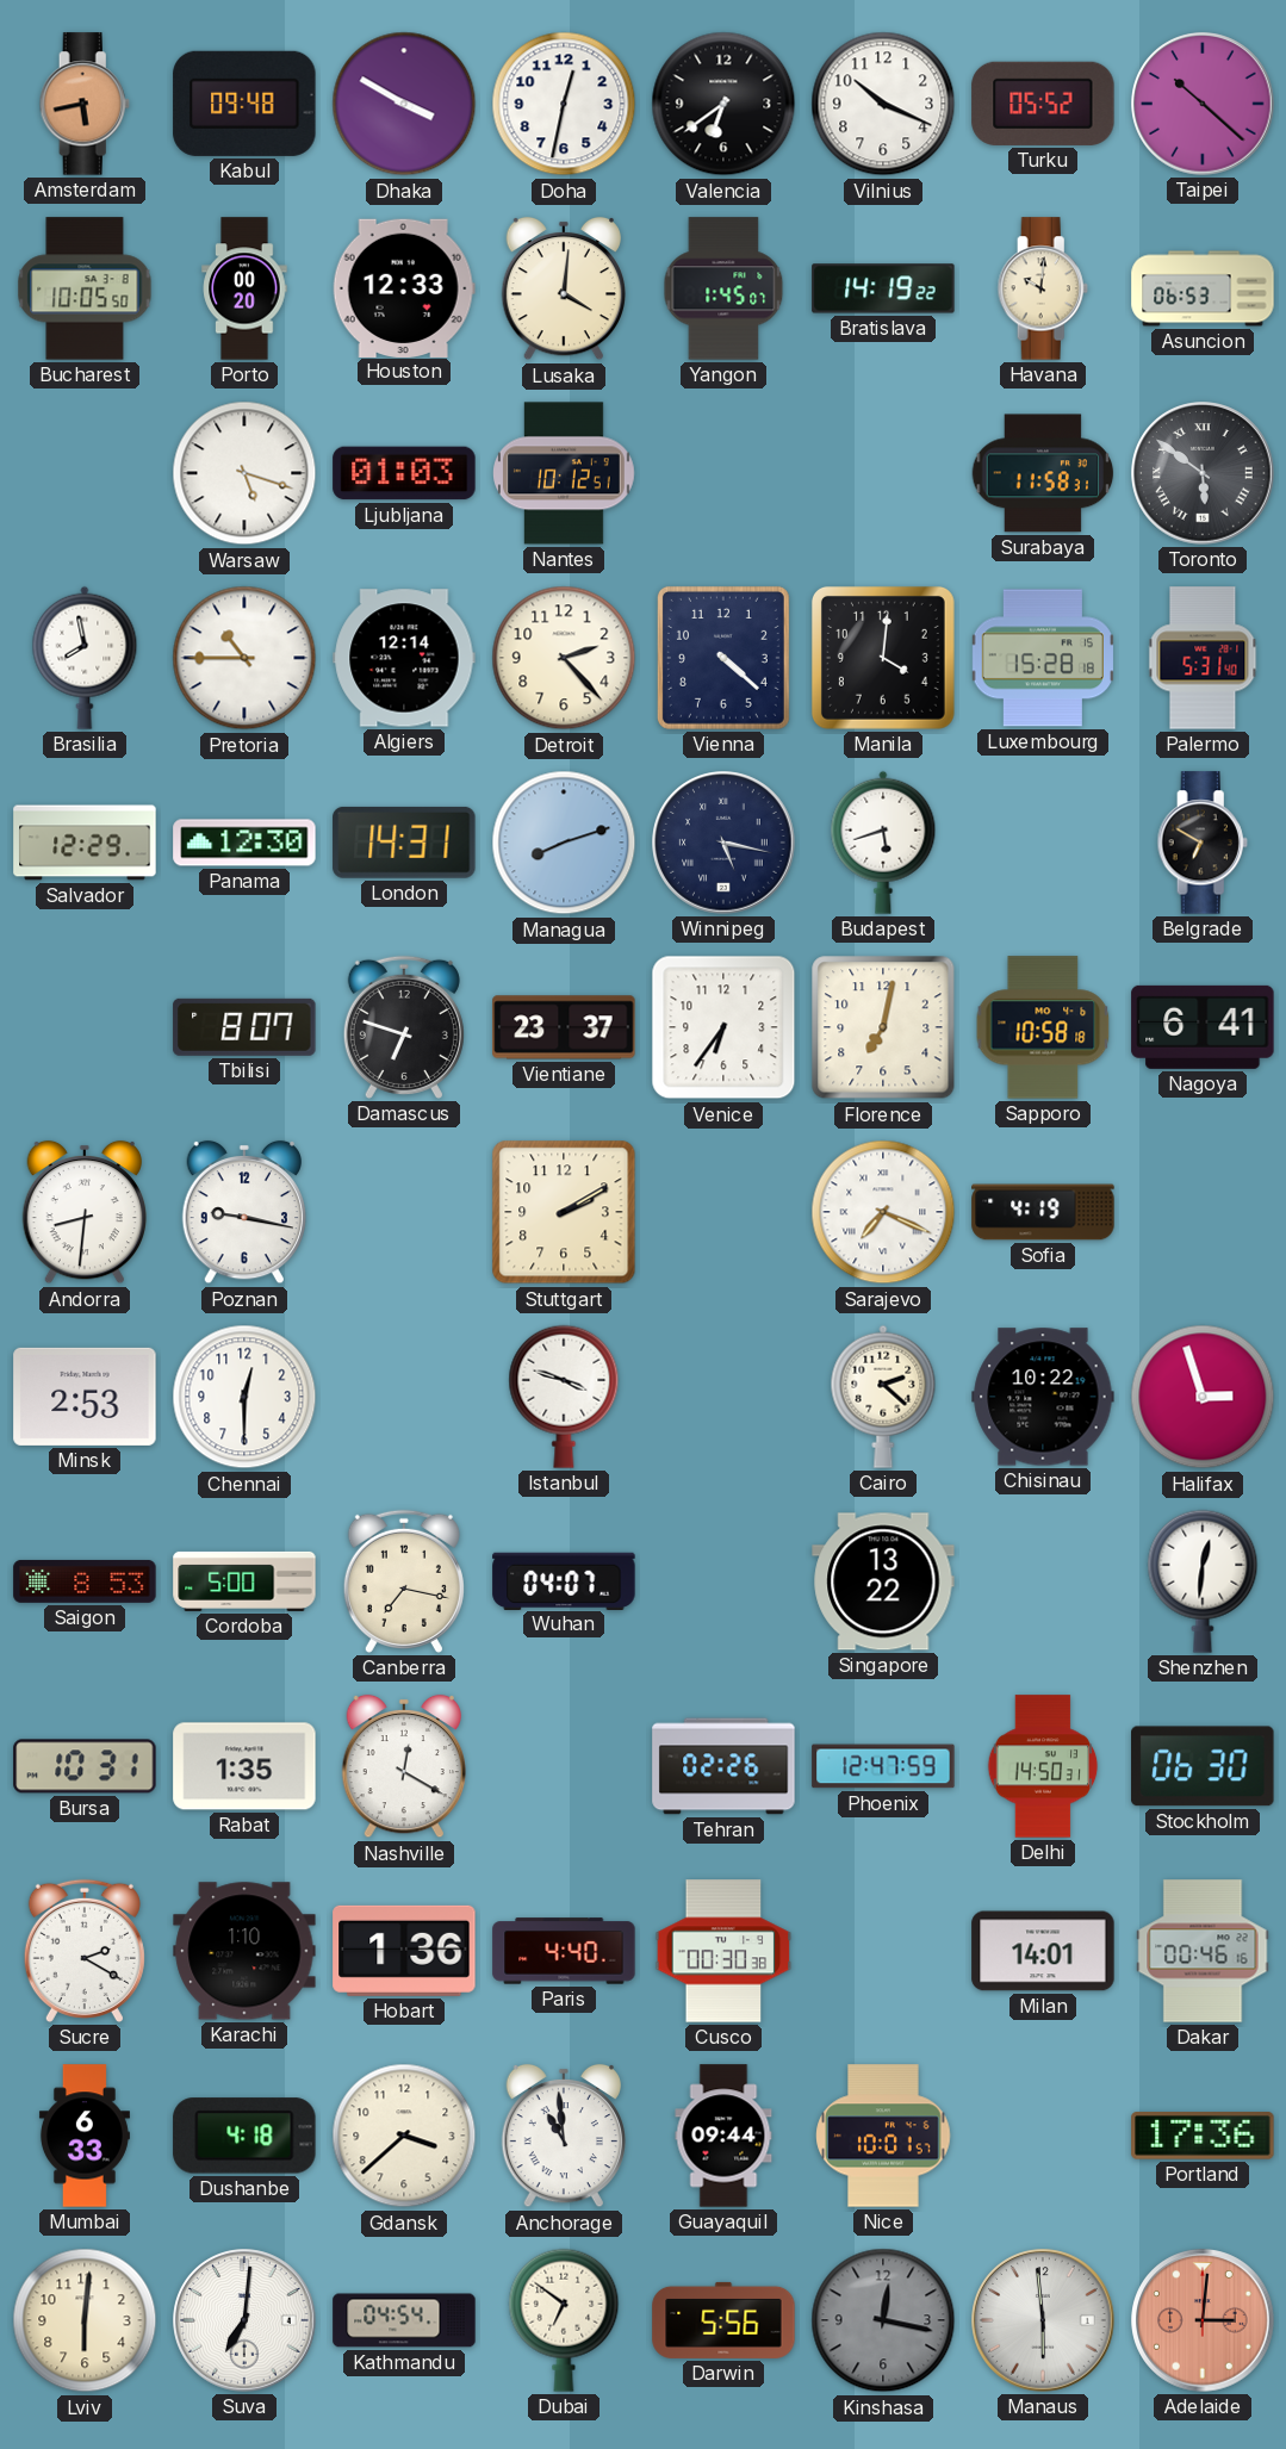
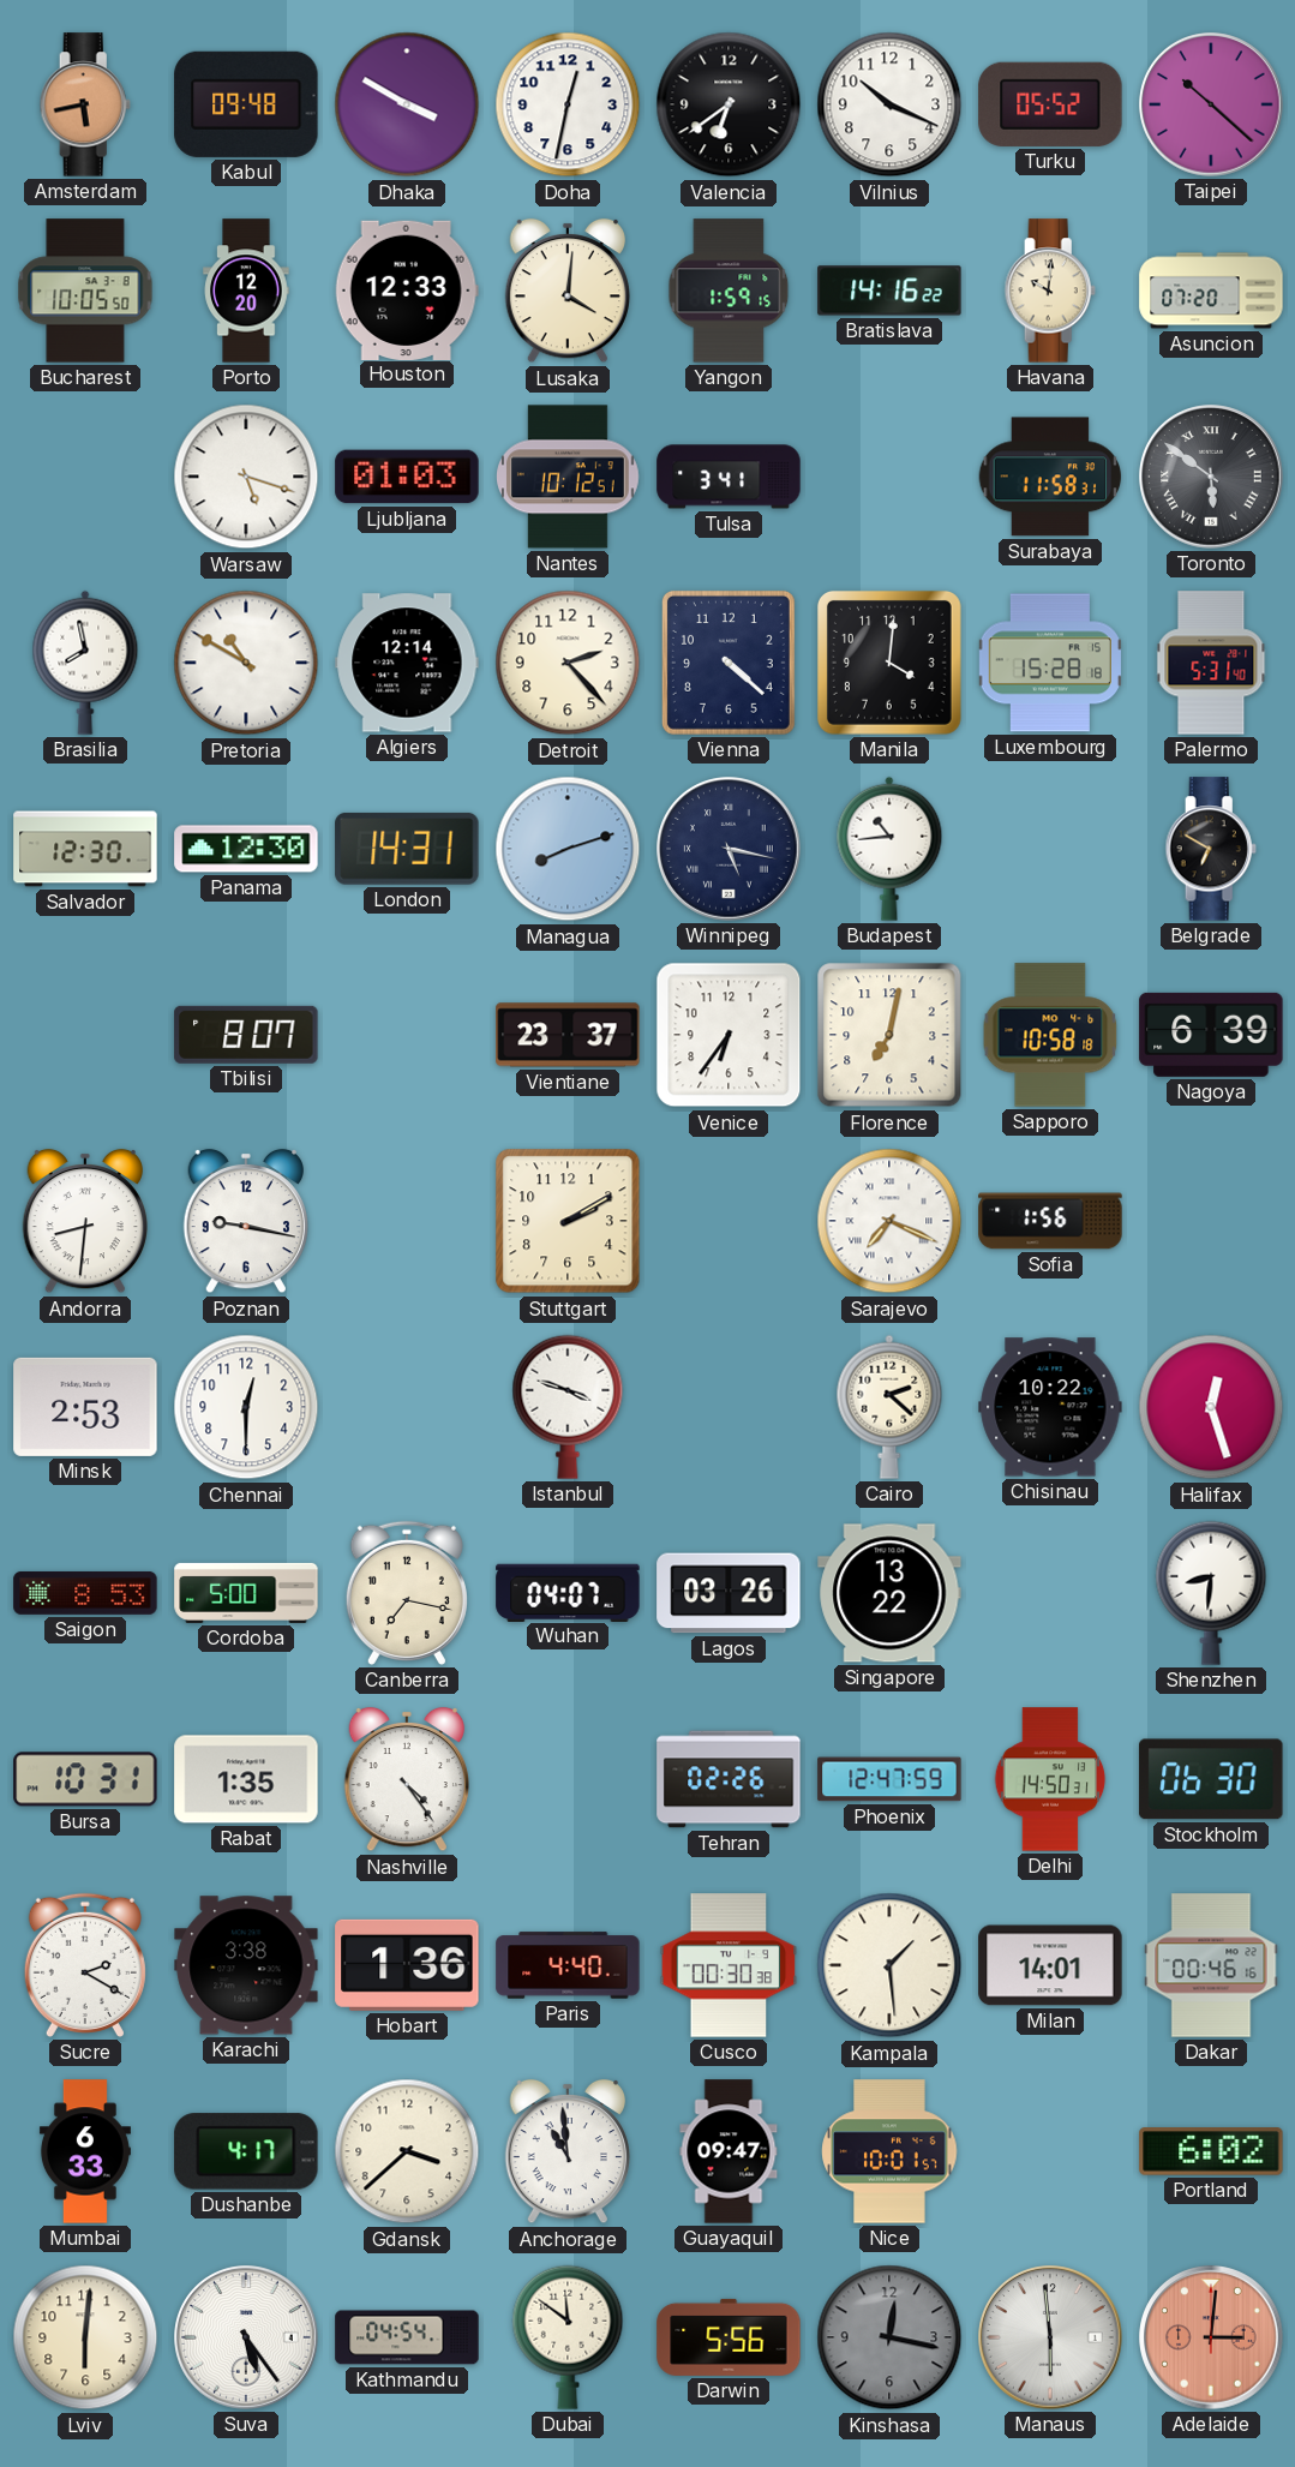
Porto: 00:20 -> 12:20 (246, 291)
Yangon: 1:45 -> 1:59 (729, 291)
Bratislava: 14:19 -> 14:16 (889, 291)
Asuncion: 06:53 -> 07:20 (1211, 291)
Tulsa: none -> 3:41 (729, 477)
Pretoria: 10:45 -> 10:50 (246, 663)
Salvador: 12:29 -> 12:30 (85, 849)
Budapest: 5:42 -> 10:44 (889, 849)
Damascus: 6:48 -> none (404, 1027)
Nagoya: 6:41 -> 6:39 (1211, 1035)
Sofia: 4:19 -> 1:56 (1050, 1221)
Halifax: 2:57 -> 12:27 (1211, 1407)
Lagos: none -> 03:26 (729, 1593)
Shenzhen: 12:31 -> 8:31 (1211, 1593)
Nashville: 12:20 -> 4:24 (406, 1779)
Karachi: 1:10 -> 3:38 (246, 1965)
Kampala: none -> 1:29 (889, 1965)
Dushanbe: 4:18 -> 4:17 (246, 2151)
Guayaquil: 09:44 -> 09:47 (729, 2151)
Portland: 17:36 -> 6:02 (1211, 2151)
Suva: 7:01 -> 5:24 (246, 2337)
Dubai: 6:51 -> 11:51 (568, 2337)
